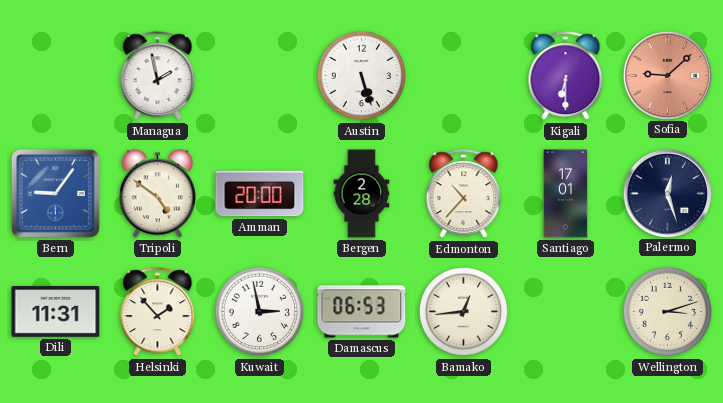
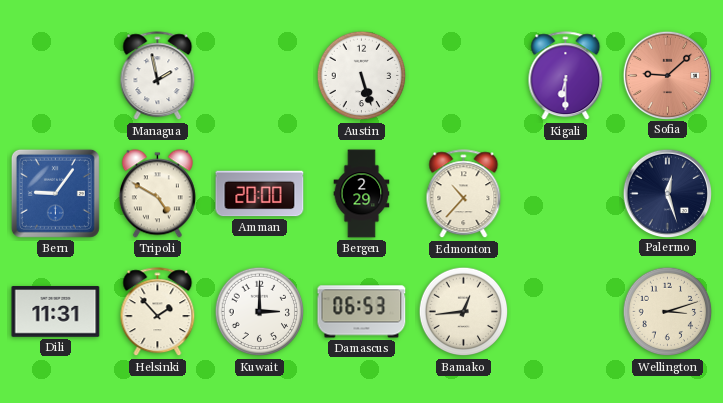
Tripoli: 4:51 -> 4:50 (157, 194)
Bergen: 2:28 -> 2:29 (362, 194)
Santiago: 17:01 -> none (566, 194)
Kuwait: 2:58 -> 3:00 (260, 312)
